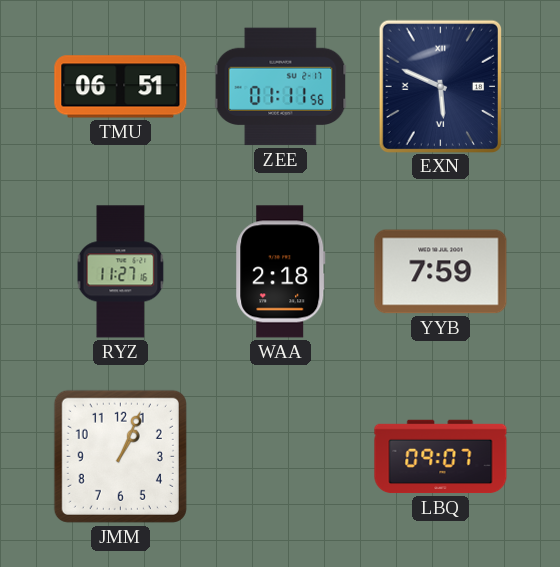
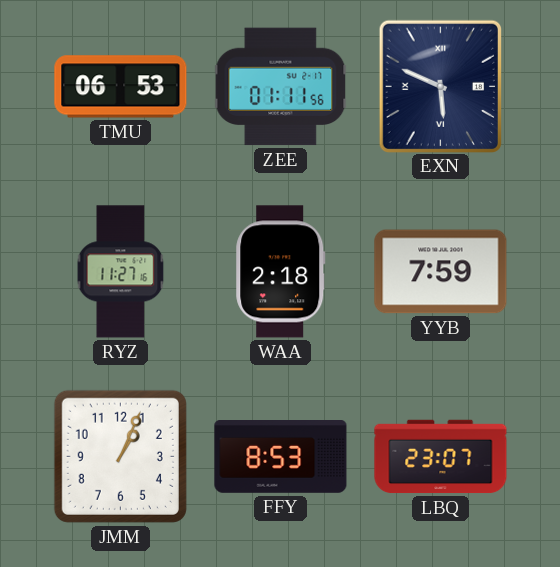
TMU: 06:51 -> 06:53 (121, 87)
FFY: none -> 8:53 (281, 457)
LBQ: 09:07 -> 23:07 (441, 457)
